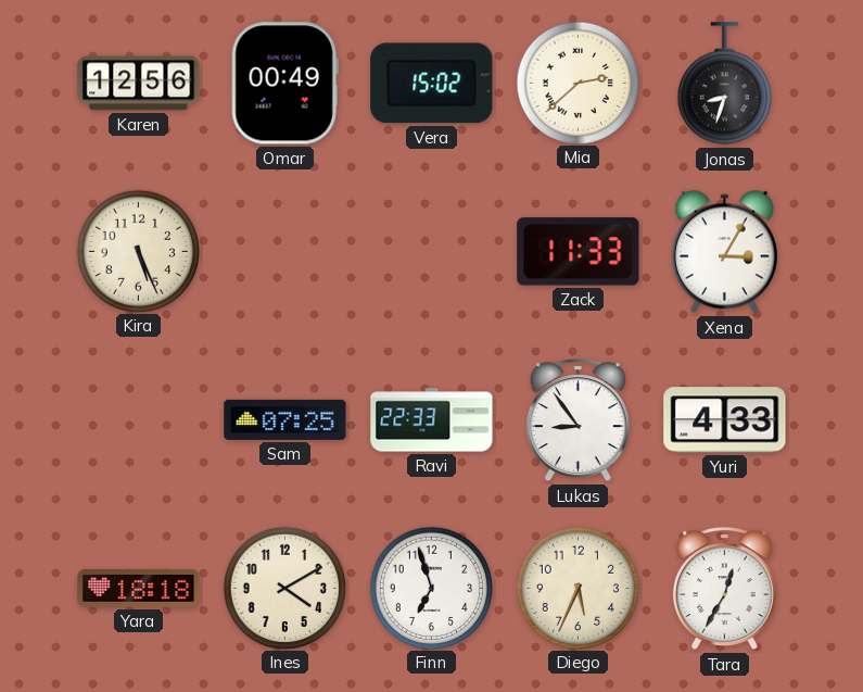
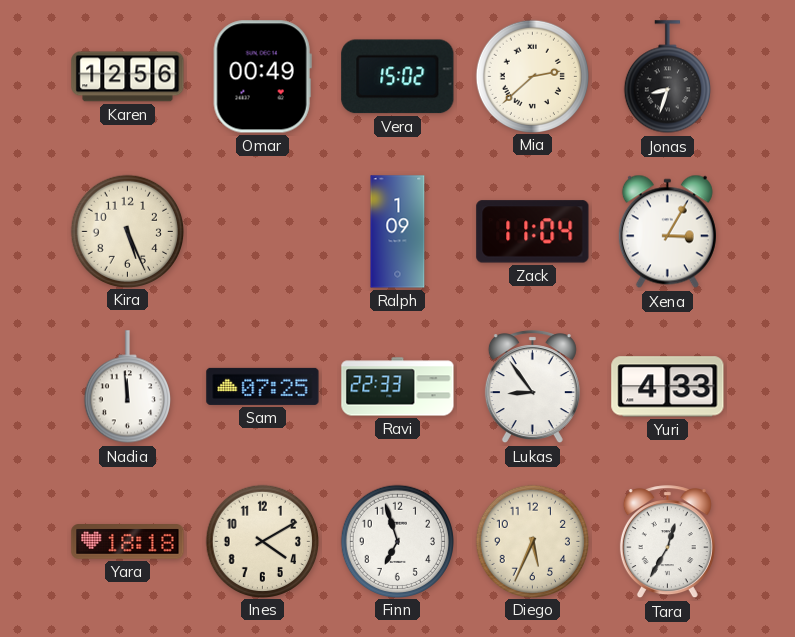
Ralph: none -> 1:09 (398, 232)
Zack: 11:33 -> 11:04 (533, 232)
Nadia: none -> 11:59 (127, 387)
